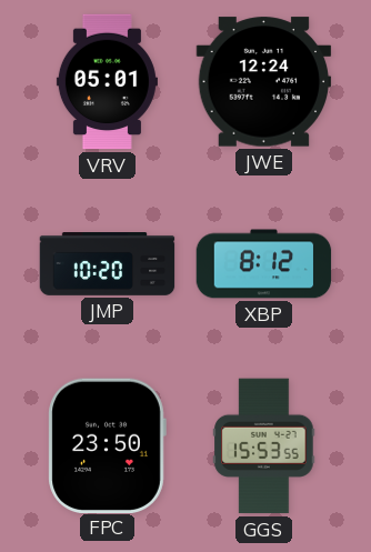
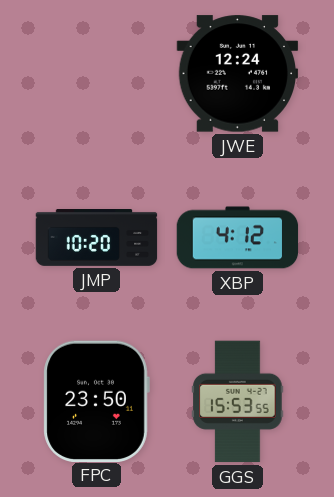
VRV: 05:01 -> none (107, 82)
XBP: 8:12 -> 4:12 (238, 238)
